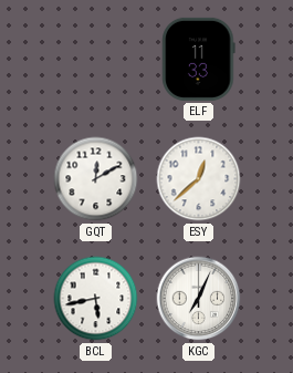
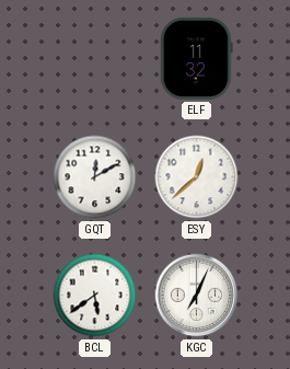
ELF: 11:33 -> 11:32 (197, 58)
BCL: 5:43 -> 5:39 (95, 296)
